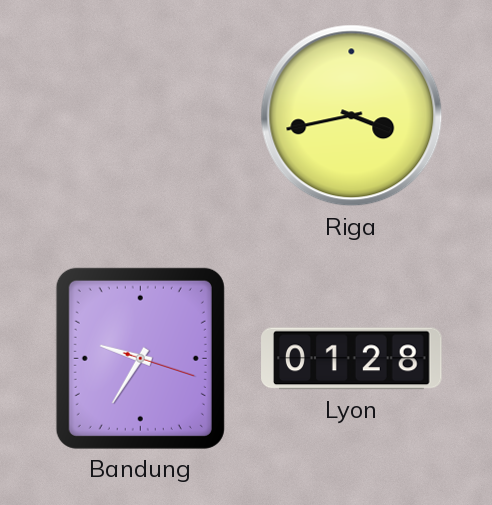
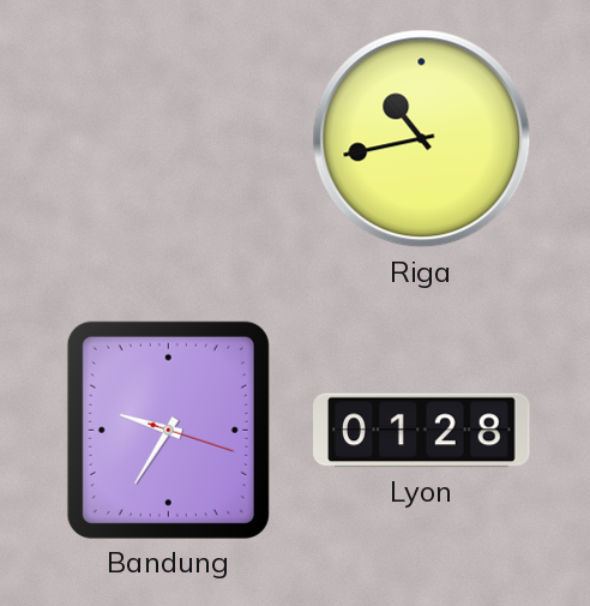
Riga: 3:43 -> 10:43 (422, 139)
